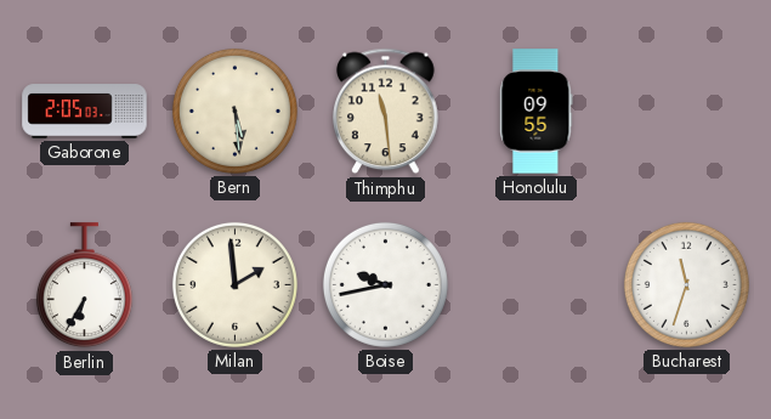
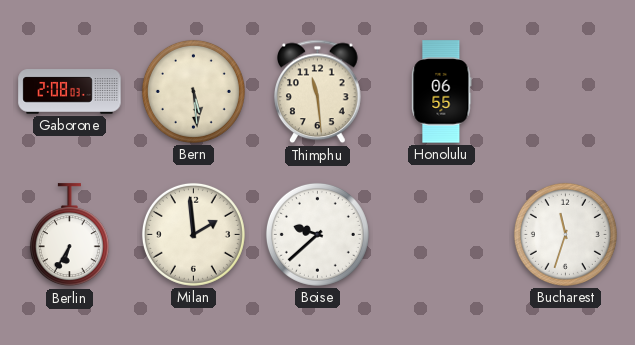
Gaborone: 2:05 -> 2:08 (70, 92)
Honolulu: 09:55 -> 06:55 (442, 92)
Boise: 9:43 -> 9:38 (317, 234)
